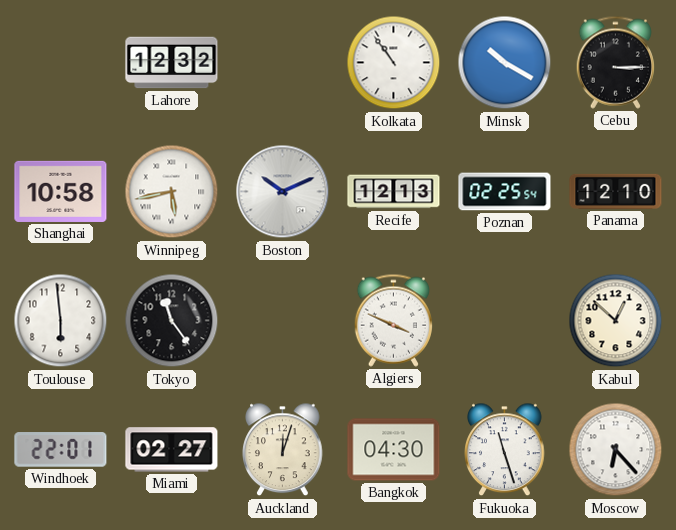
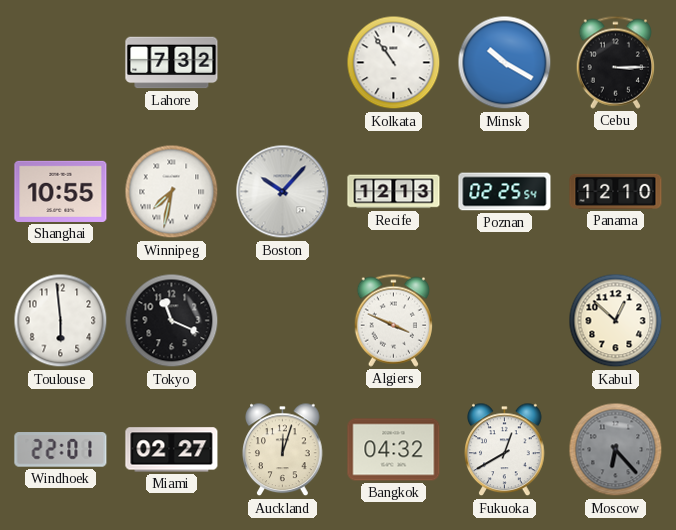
Lahore: 12:32 -> 7:32 (172, 63)
Shanghai: 10:58 -> 10:55 (61, 191)
Winnipeg: 5:43 -> 7:32 (172, 192)
Boston: 10:11 -> 10:07 (283, 192)
Tokyo: 11:24 -> 11:19 (172, 321)
Bangkok: 04:30 -> 04:32 (394, 450)
Fukuoka: 11:27 -> 12:40 (505, 450)
Moscow dial: white -> grey (616, 450)
